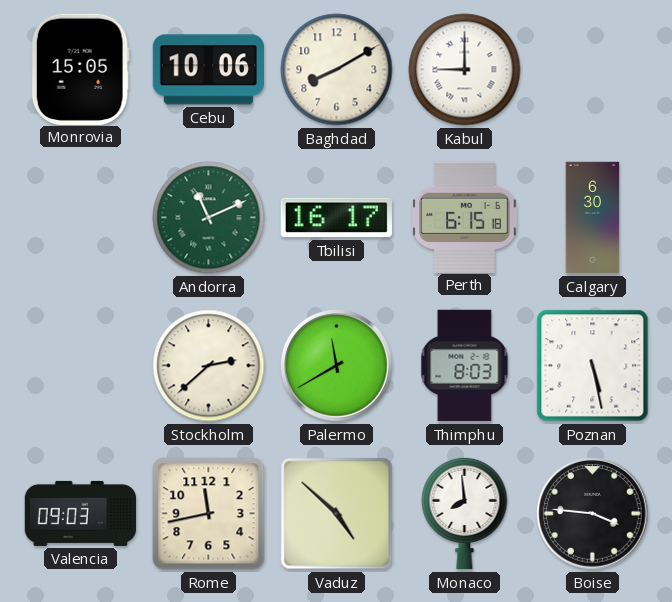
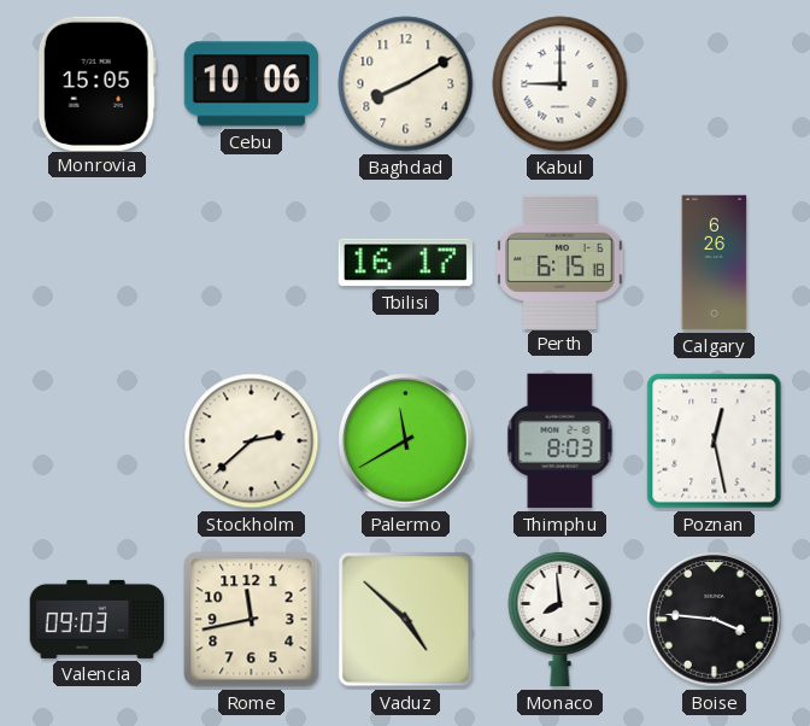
Andorra: 11:11 -> none (209, 218)
Calgary: 6:30 -> 6:26 (715, 263)
Poznan: 5:28 -> 12:28 (715, 441)
